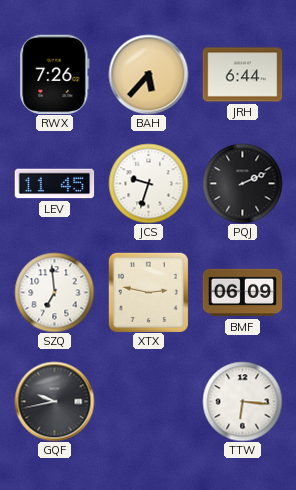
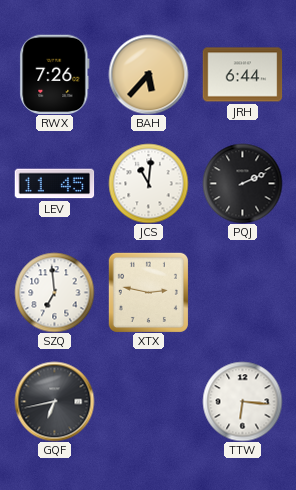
JCS: 9:33 -> 11:01 (148, 183)
BMF: 06:09 -> none (242, 293)
GQF: 9:43 -> 6:43 (54, 401)
